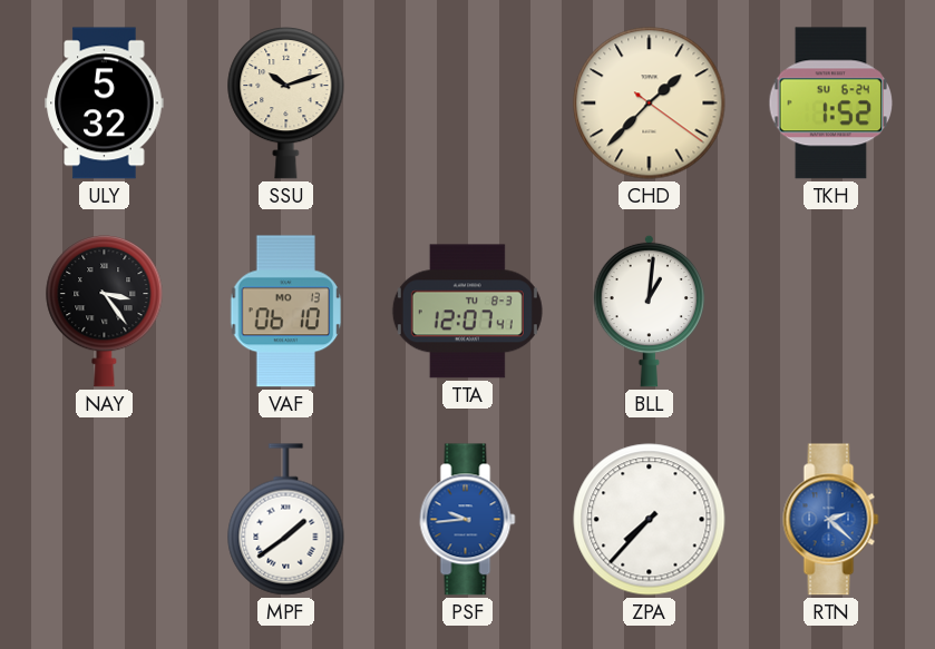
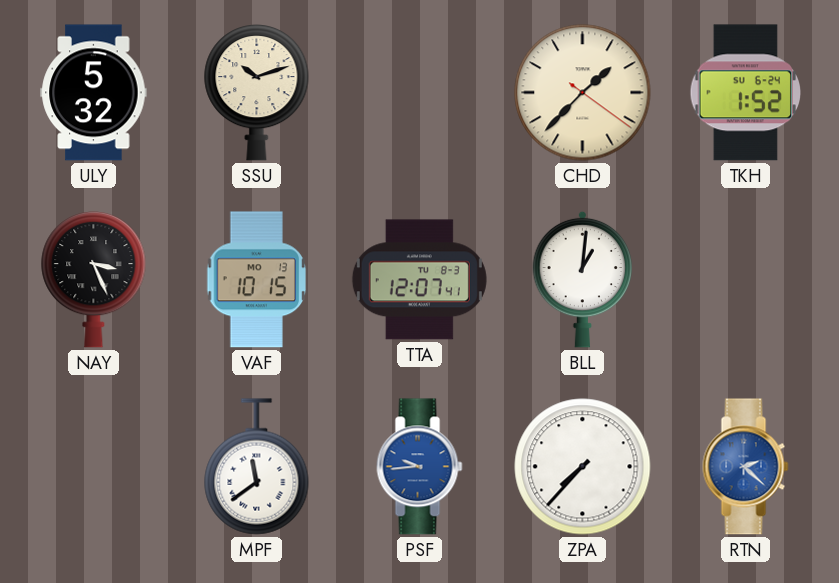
NAY: 3:24 -> 3:26 (94, 280)
VAF: 06:10 -> 10:15 (257, 280)
MPF: 1:39 -> 11:39 (257, 467)
